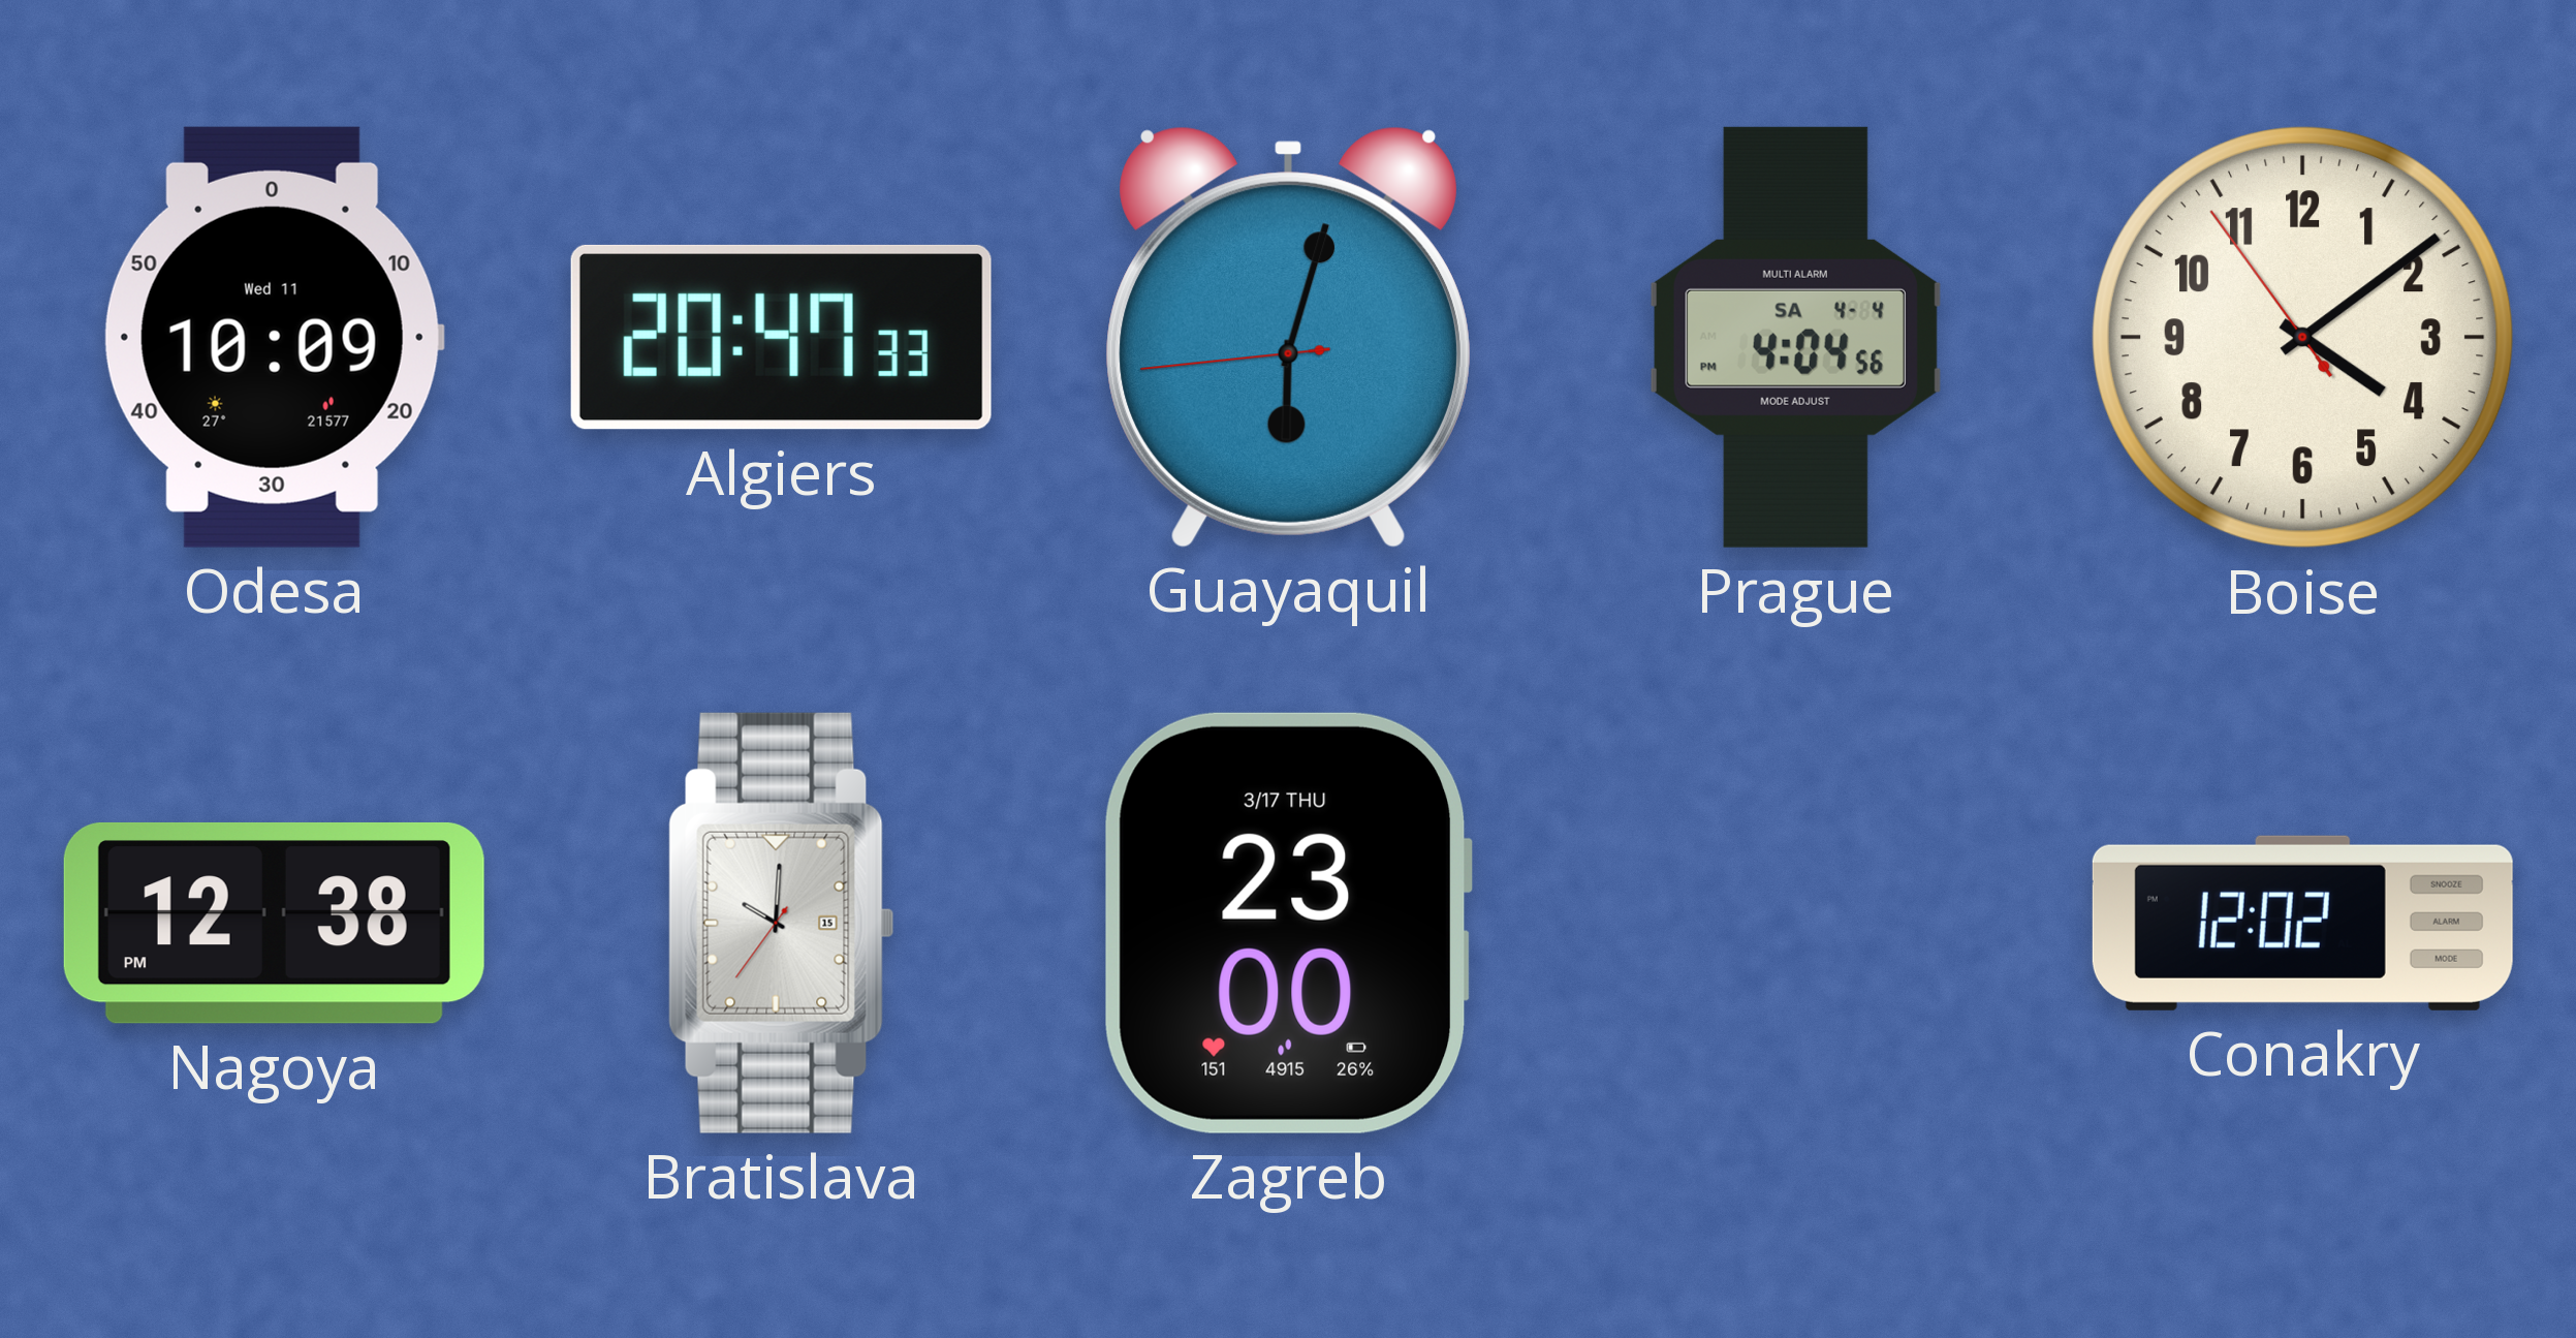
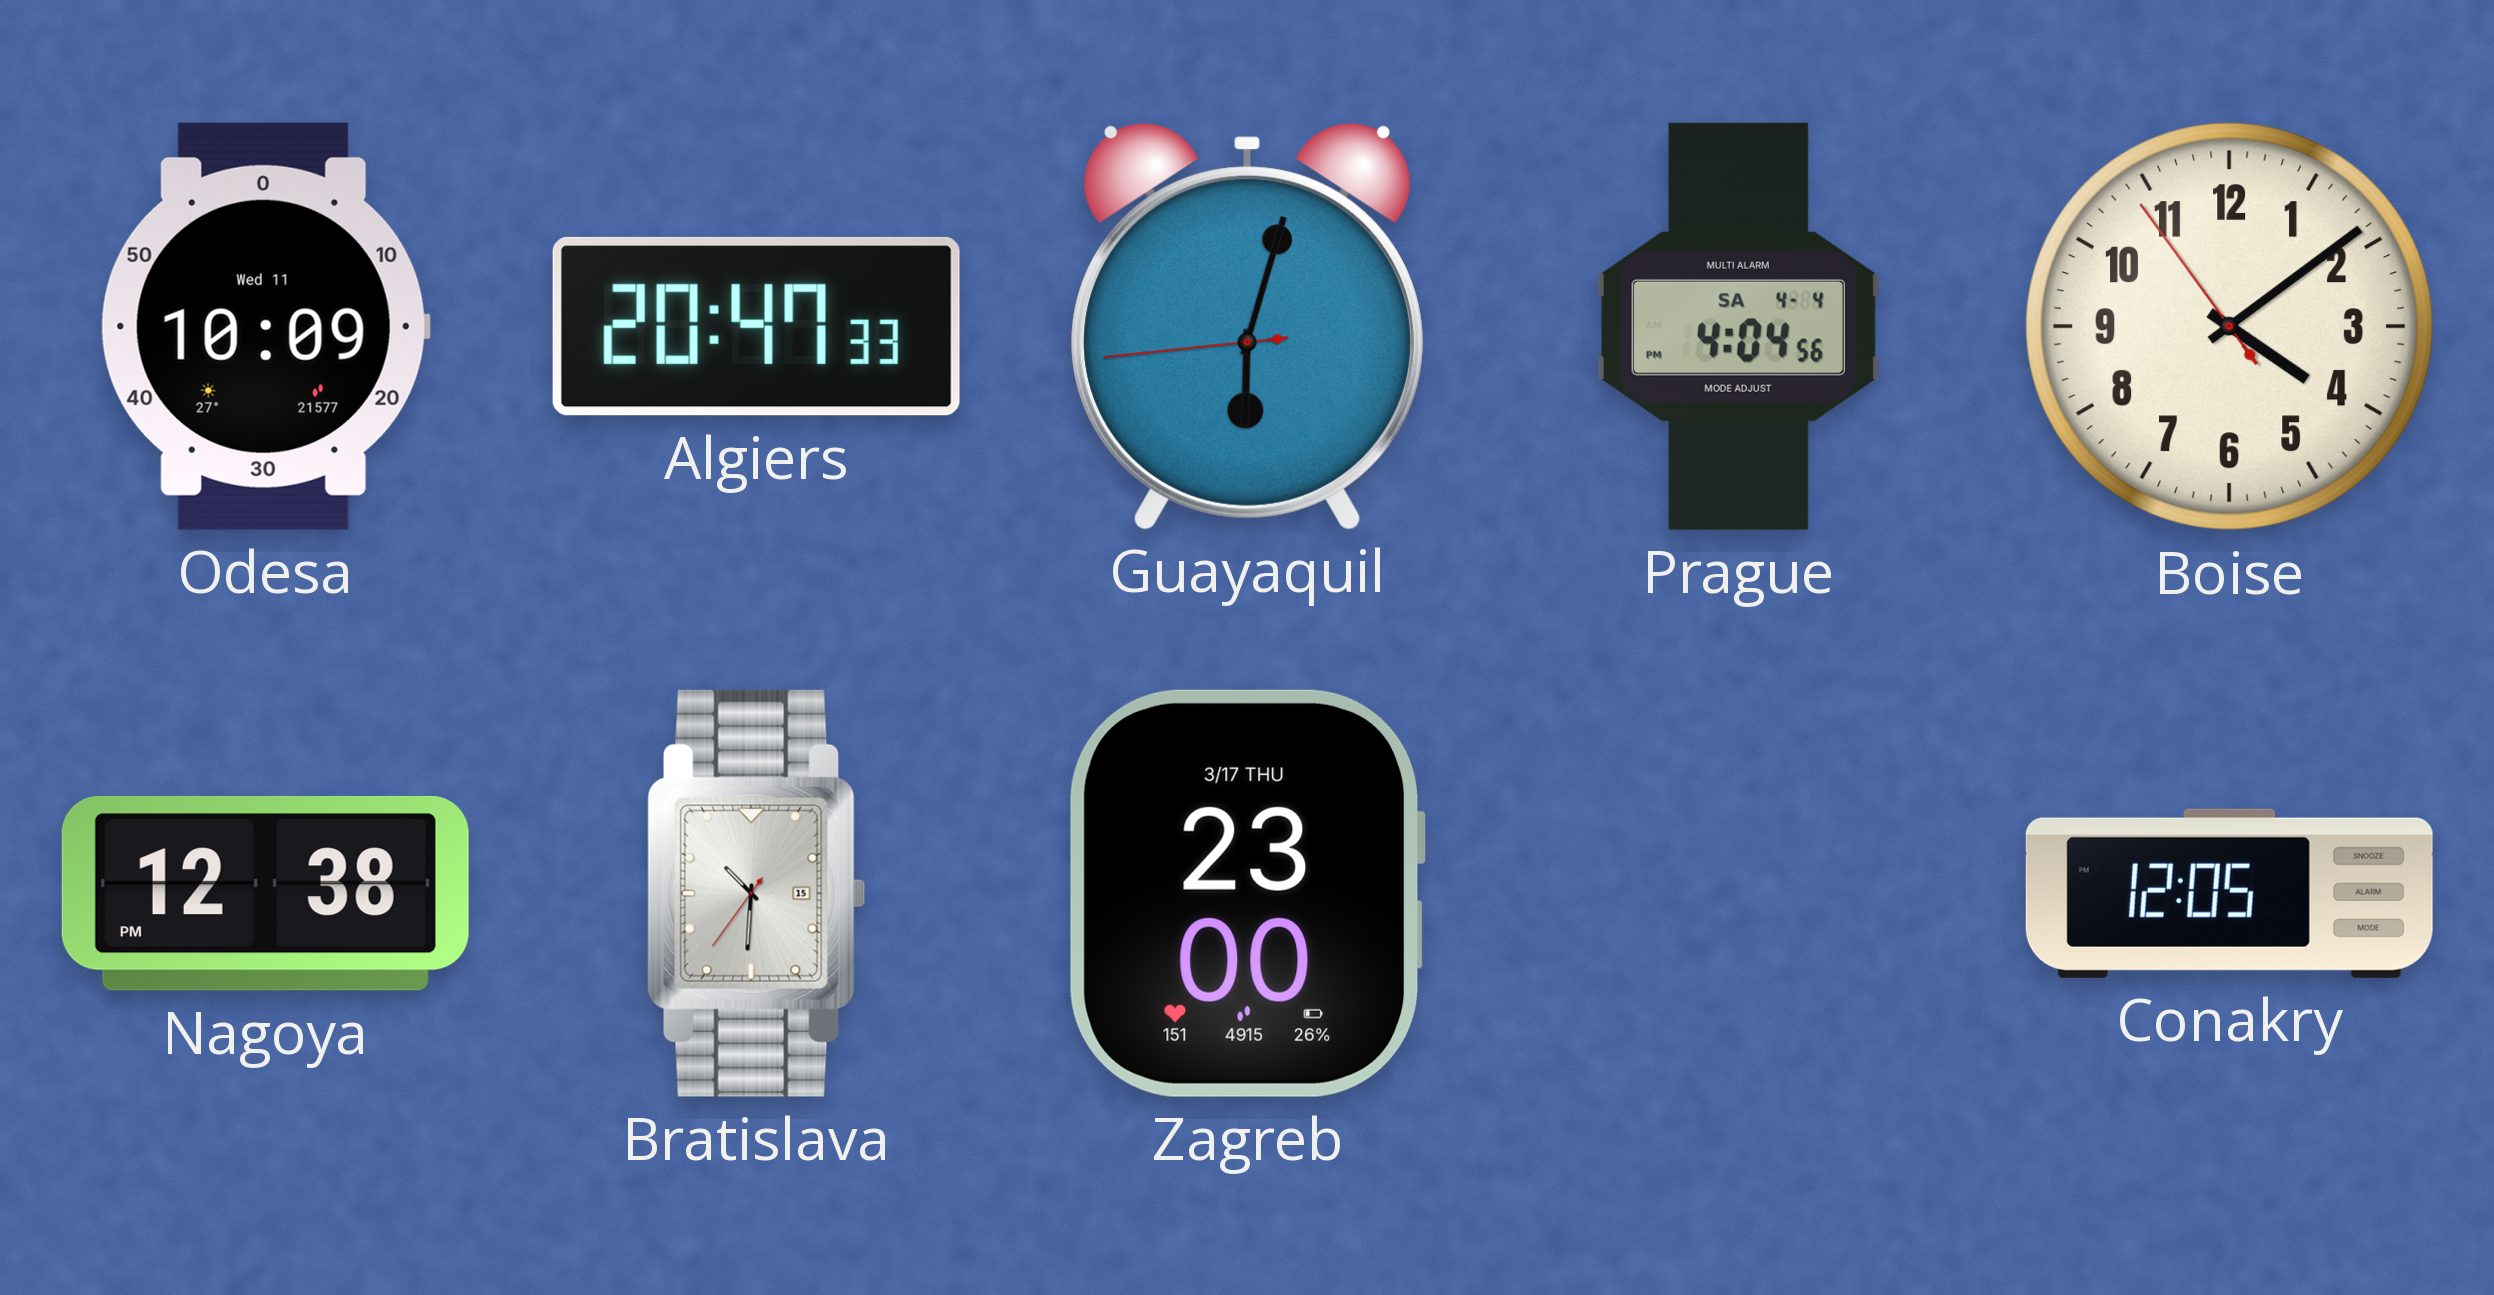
Bratislava: 10:00 -> 10:30 (757, 893)
Conakry: 12:02 -> 12:05 (2229, 893)
